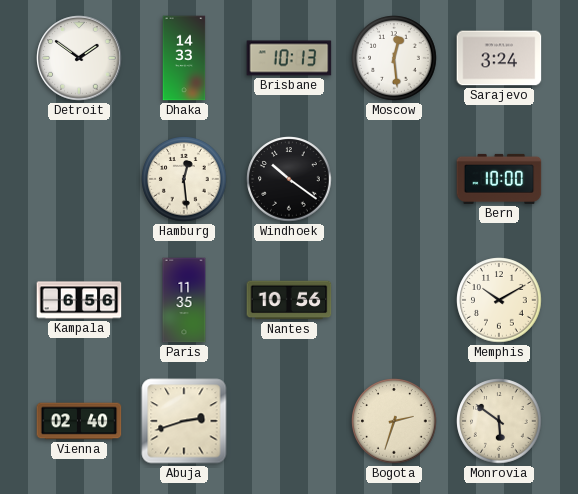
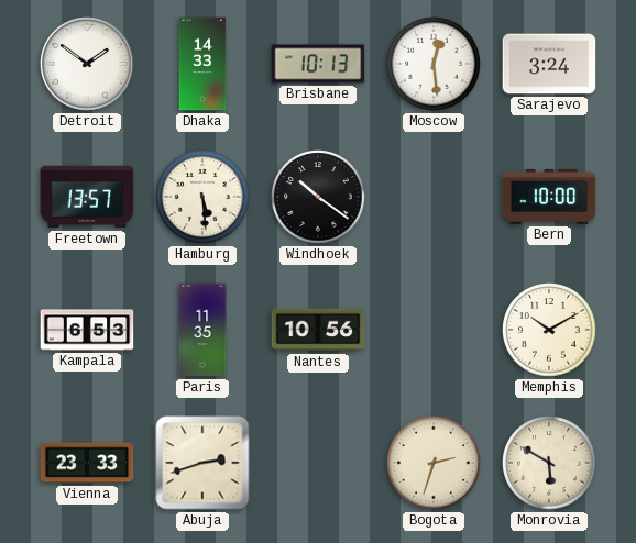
Freetown: none -> 13:57 (87, 197)
Hamburg: 12:29 -> 5:29 (202, 197)
Kampala: 6:56 -> 6:53 (87, 330)
Vienna: 02:40 -> 23:33 (87, 463)
Monrovia: 5:51 -> 5:50 (549, 463)
